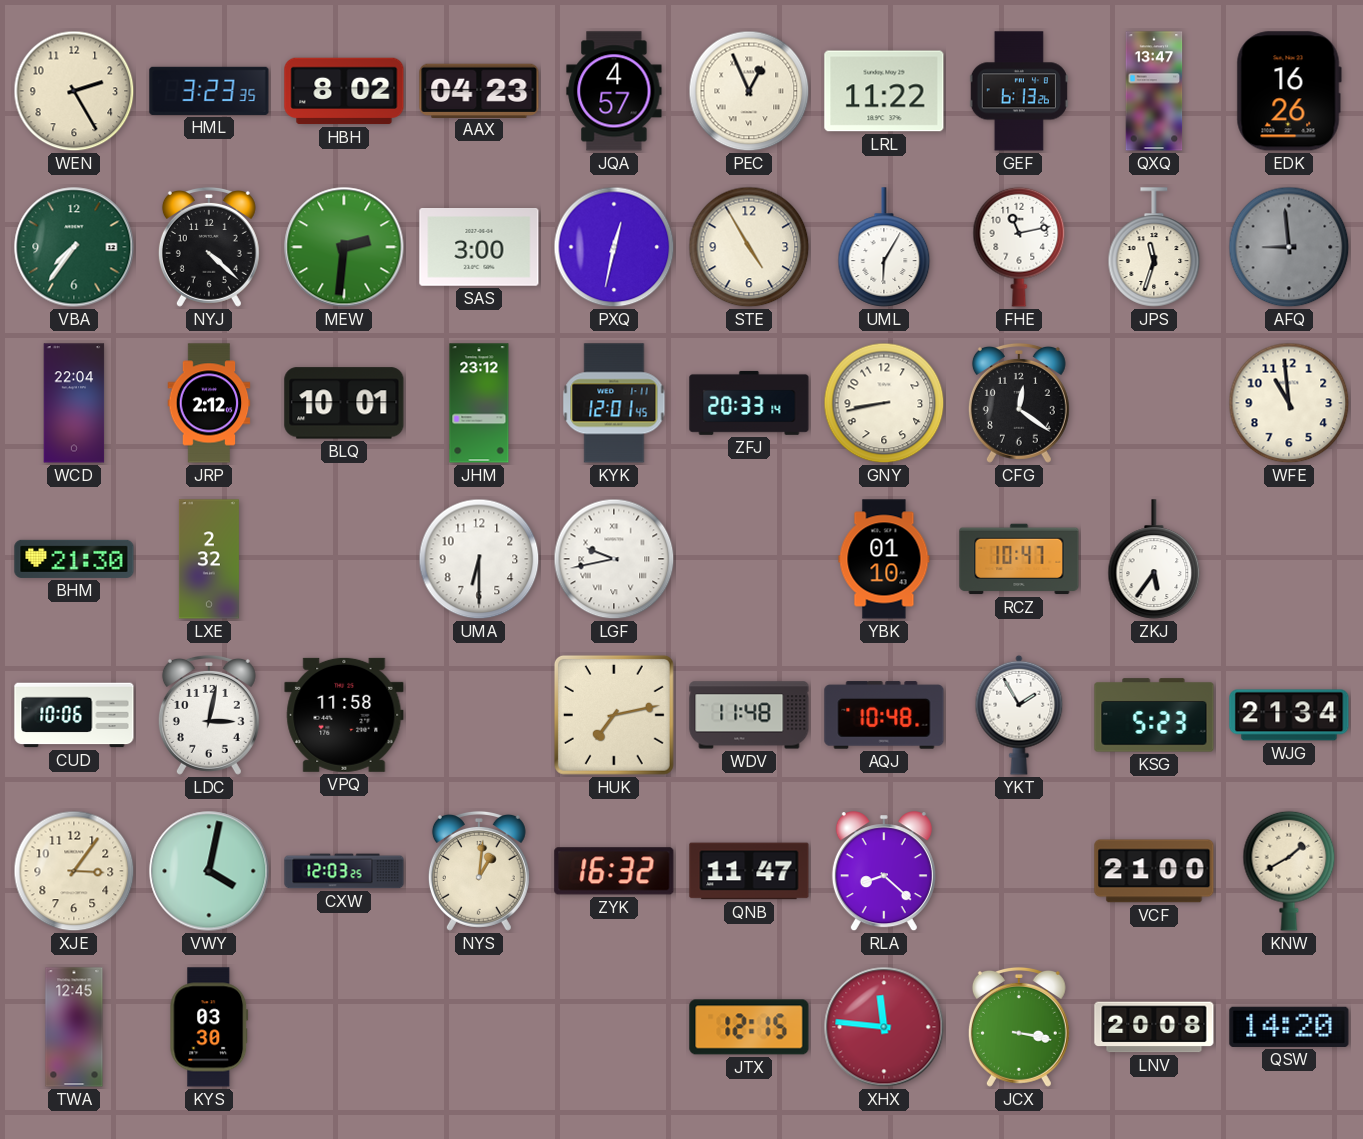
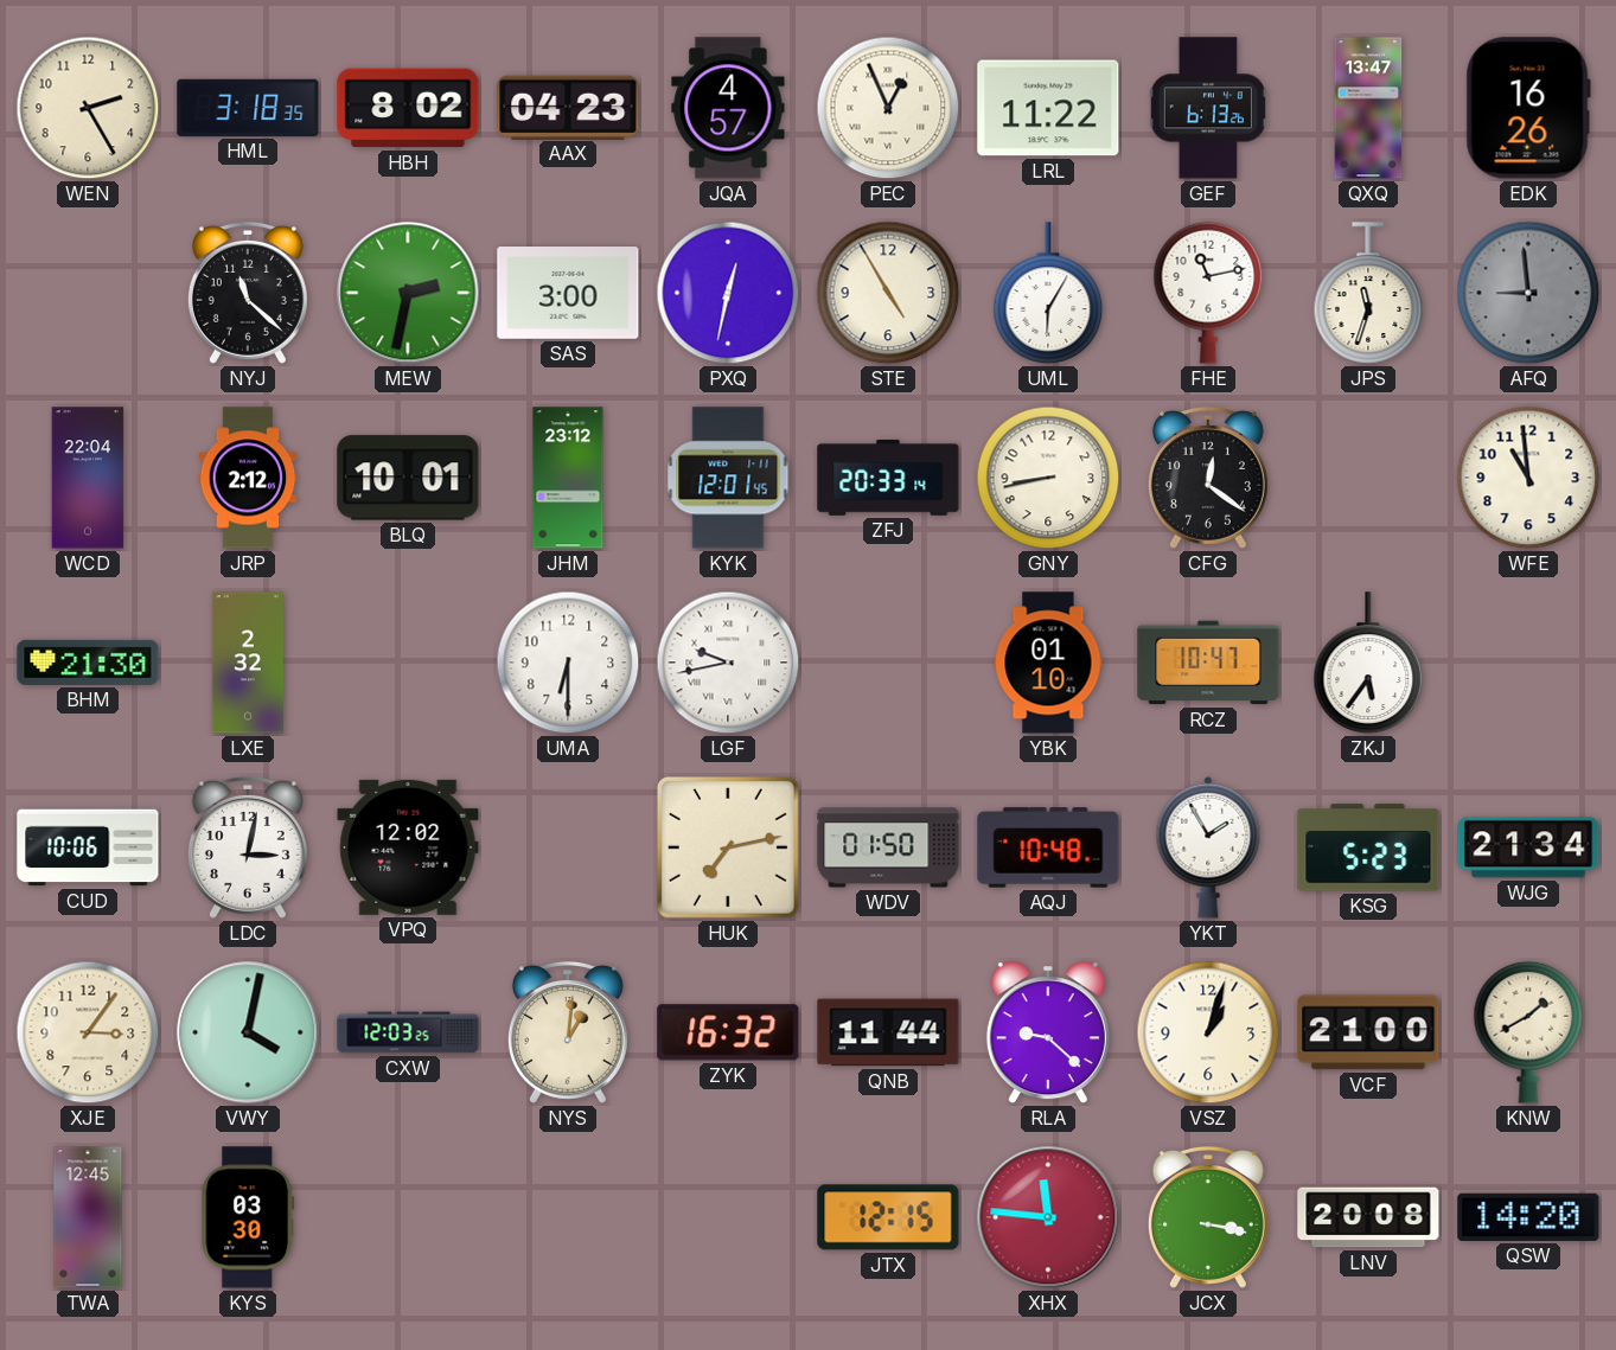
HML: 3:23 -> 3:18 (248, 108)
VBA: 7:36 -> none (74, 247)
NYJ: 4:22 -> 11:22 (248, 293)
MEW: 2:31 -> 2:32 (408, 293)
VPQ: 11:58 -> 12:02 (408, 847)
WDV: 11:48 -> 01:50 (888, 847)
QNB: 11:47 -> 11:44 (888, 1032)
RLA: 8:22 -> 9:22 (1048, 1034)
VSZ: none -> 1:03 (1208, 1032)
